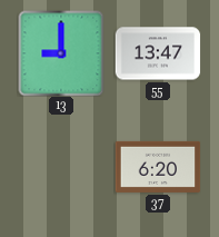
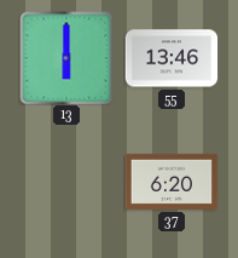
13: 9:00 -> 6:00 (66, 58)
55: 13:47 -> 13:46 (172, 58)
